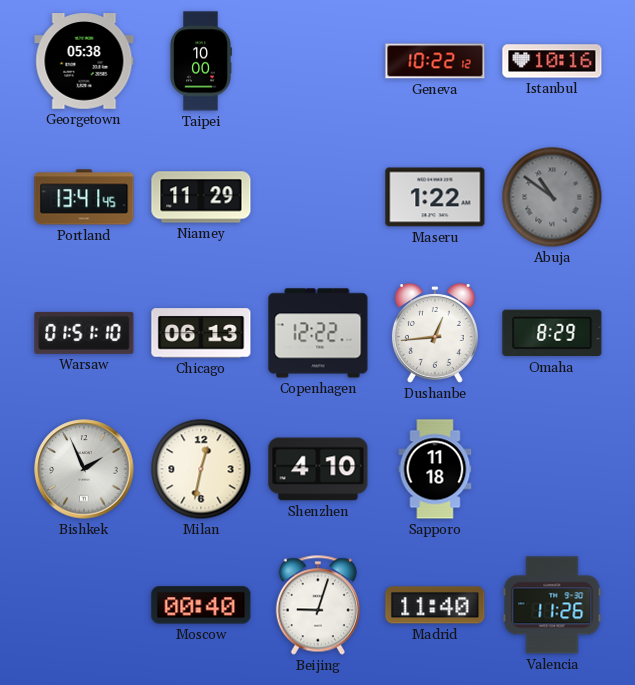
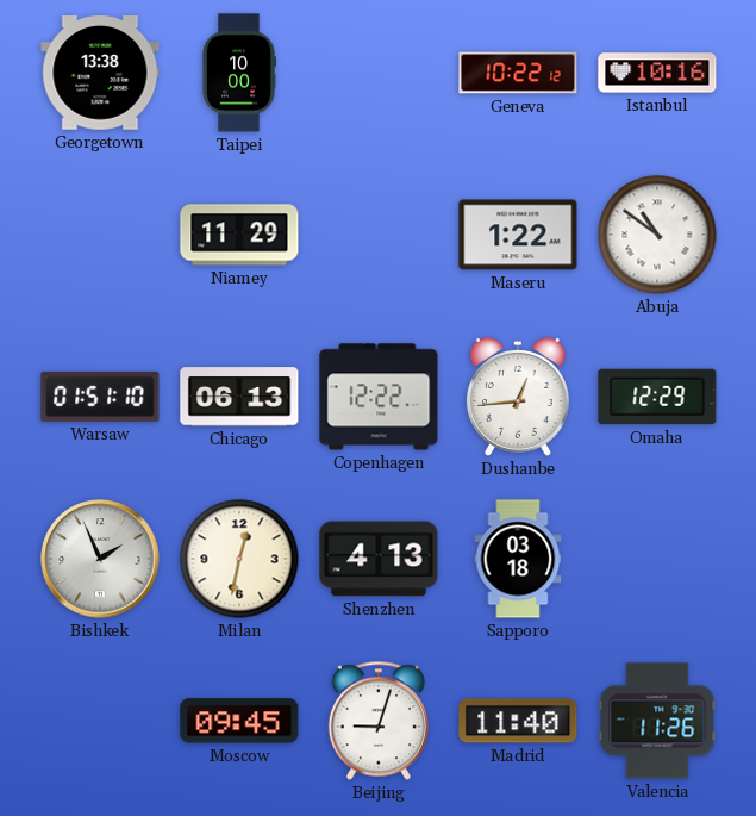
Georgetown: 05:38 -> 13:38 (100, 73)
Portland: 13:41 -> none (84, 197)
Abuja dial: grey -> white (657, 235)
Omaha: 8:29 -> 12:29 (657, 397)
Shenzhen: 4:10 -> 4:13 (379, 559)
Sapporo: 11:18 -> 03:18 (518, 559)
Moscow: 00:40 -> 09:45 (239, 721)
